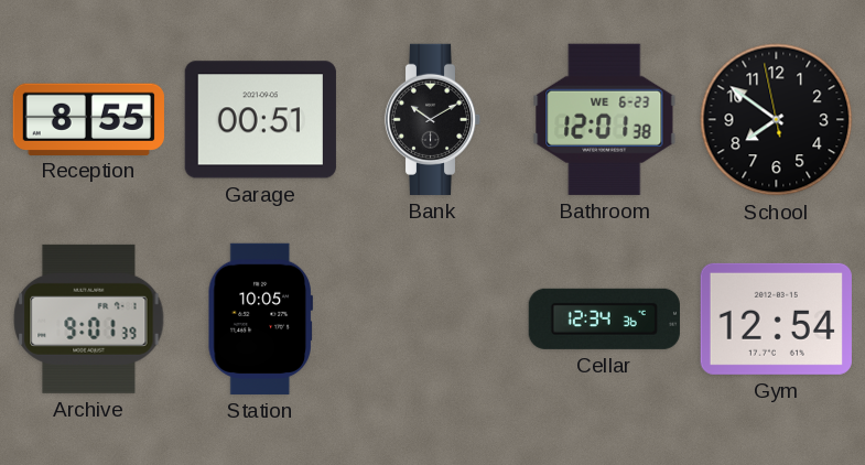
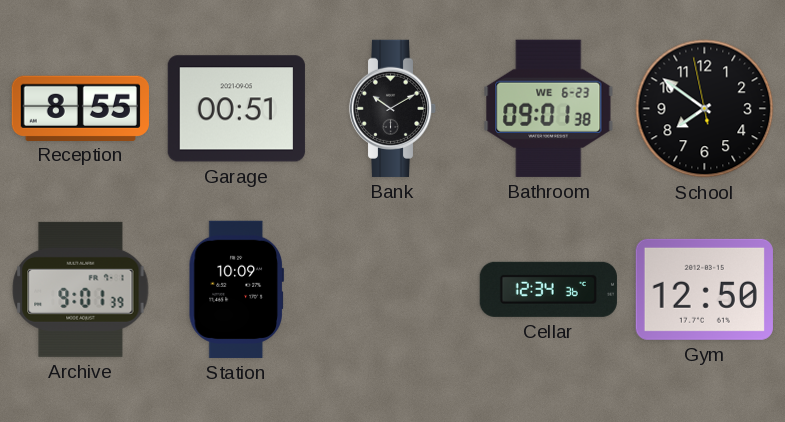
Bathroom: 12:01 -> 09:01 (549, 108)
Station: 10:05 -> 10:09 (236, 289)
Gym: 12:54 -> 12:50 (704, 289)
